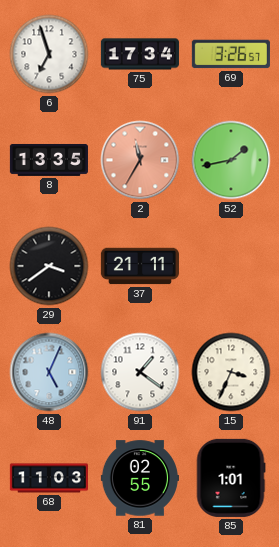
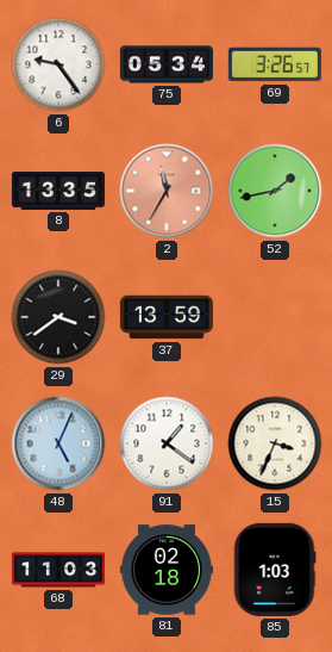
6: 6:57 -> 9:24 (58, 64)
75: 17:34 -> 05:34 (167, 64)
37: 21:11 -> 13:59 (167, 317)
81: 02:55 -> 02:18 (167, 570)
85: 1:01 -> 1:03 (275, 570)
